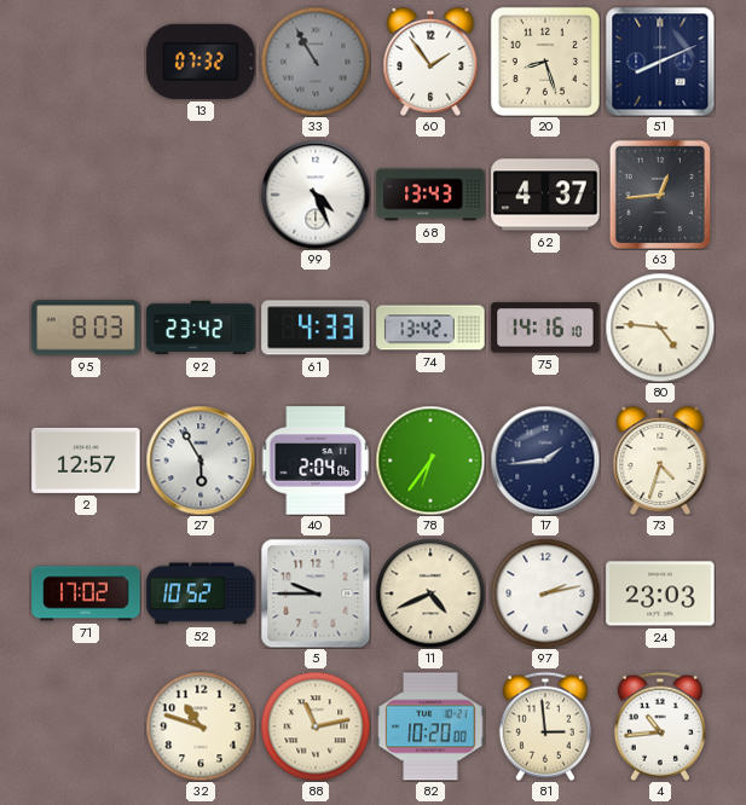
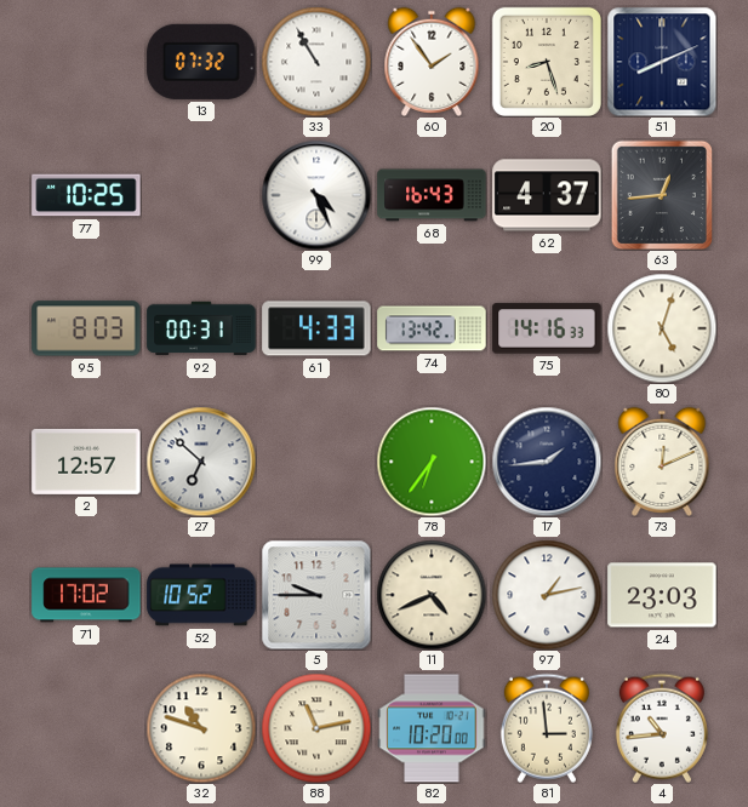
33 dial: grey -> white (316, 62)
77: none -> 10:25 (86, 195)
68: 13:43 -> 16:43 (432, 195)
92: 23:42 -> 00:31 (201, 328)
75: 14:16:10 -> 14:16:33 (547, 328)
80: 4:46 -> 5:03 (662, 328)
27: 5:55 -> 6:52 (201, 462)
40: 2:04 -> none (316, 461)
73: 4:33 -> 12:11 (662, 462)
97: 2:13 -> 1:13 (547, 595)
